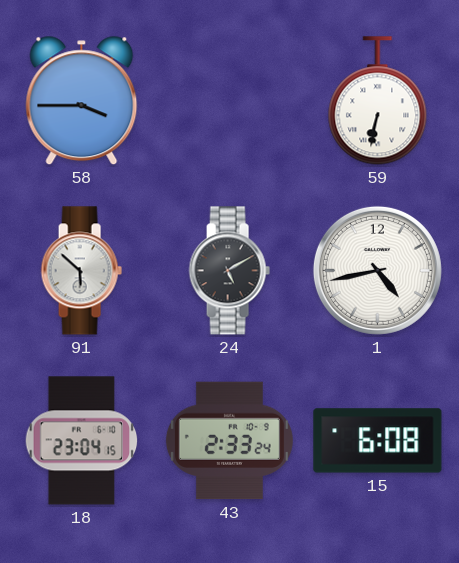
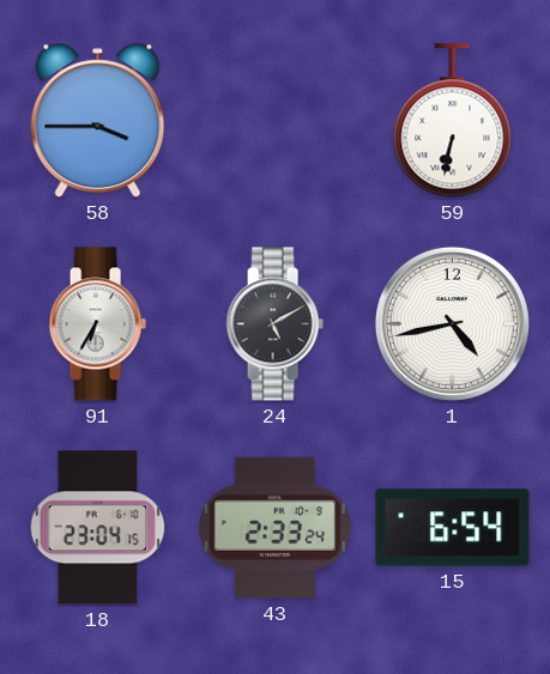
91: 5:52 -> 6:35 (97, 324)
15: 6:08 -> 6:54 (453, 528)
